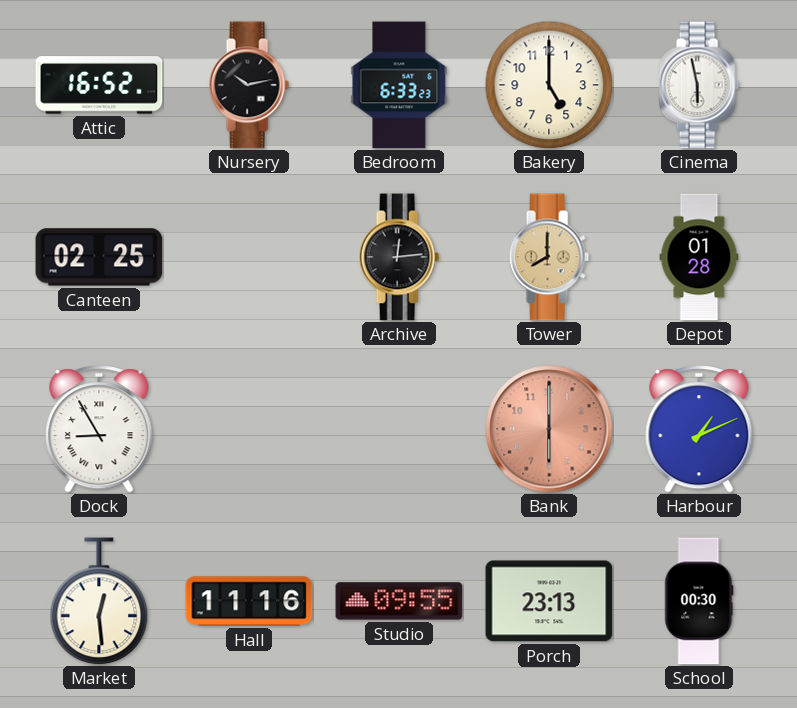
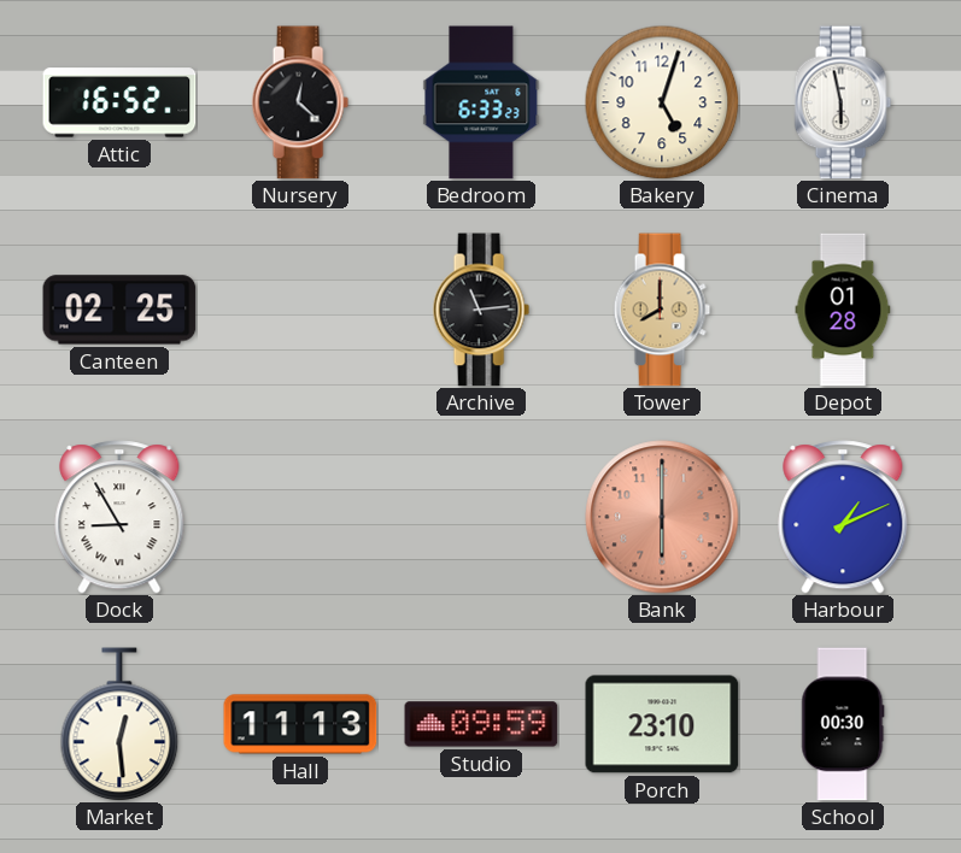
Nursery: 10:13 -> 12:22 (300, 102)
Bakery: 5:00 -> 5:03 (662, 102)
Archive: 12:14 -> 11:14 (481, 310)
Hall: 11:16 -> 11:13 (300, 724)
Studio: 09:55 -> 09:59 (481, 724)
Porch: 23:13 -> 23:10 (662, 724)
